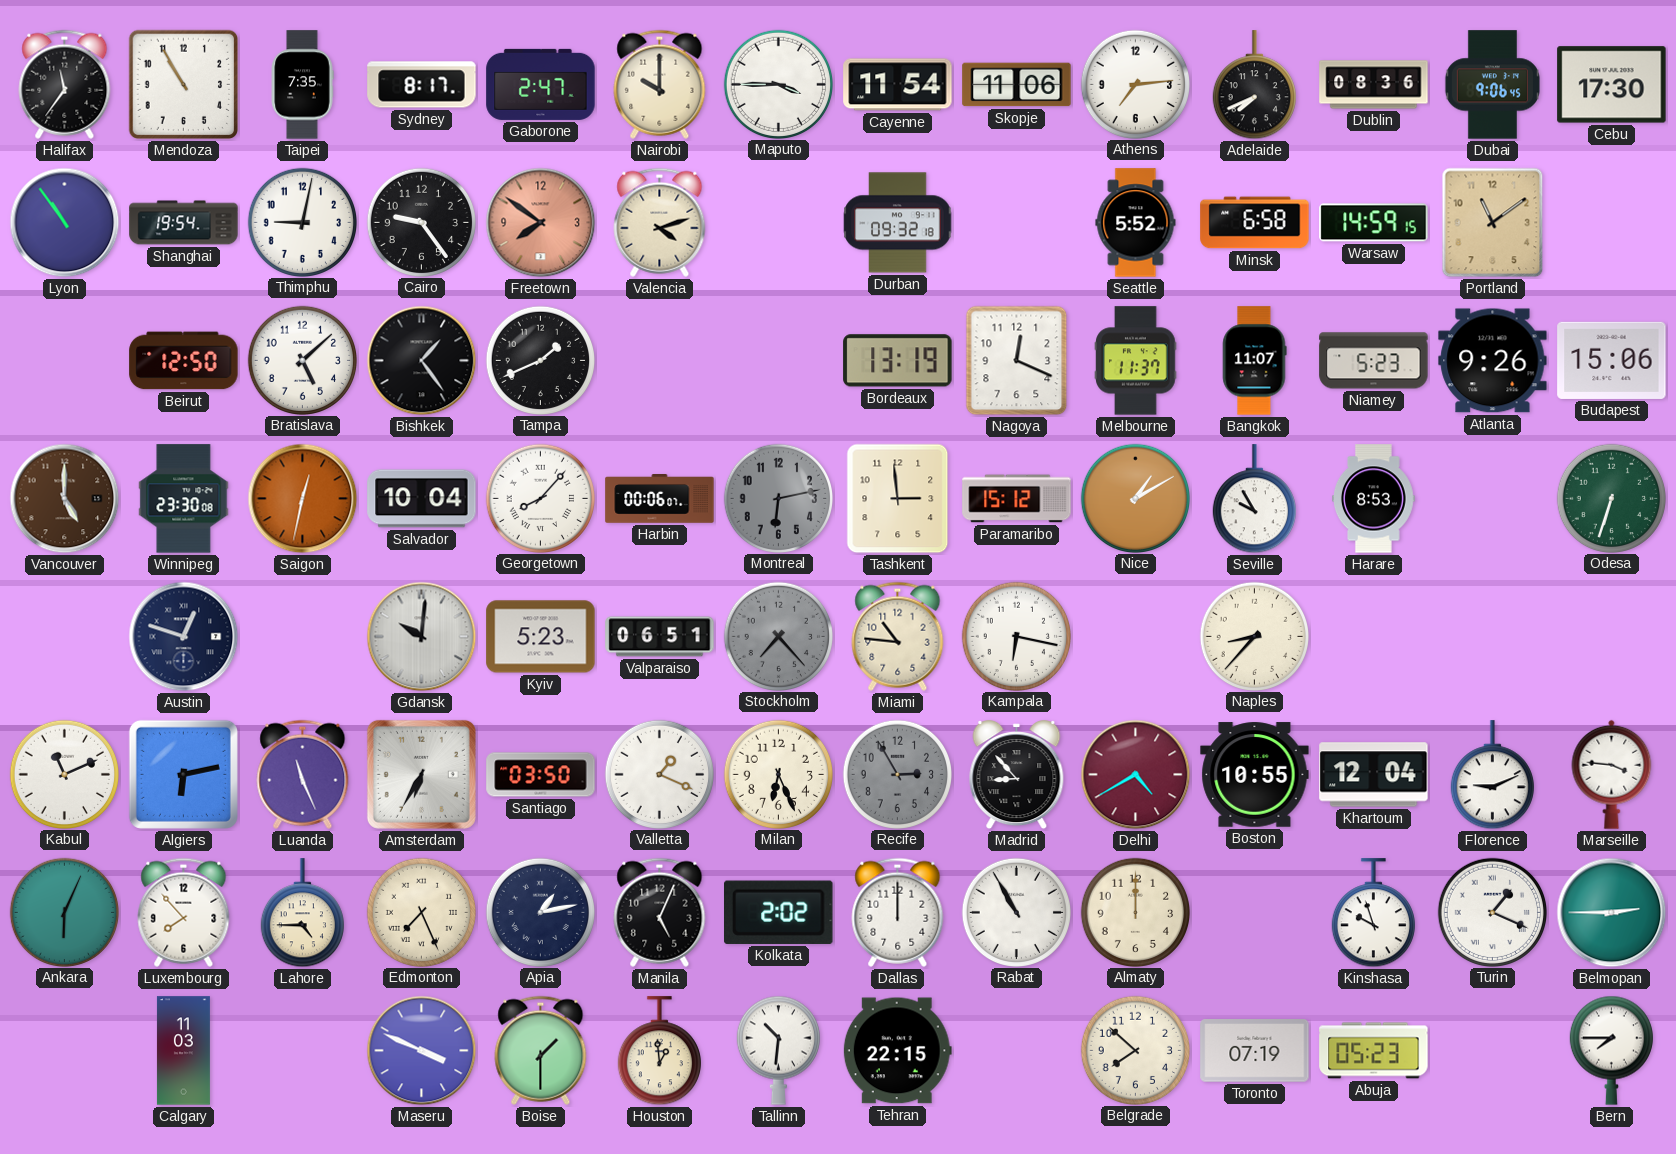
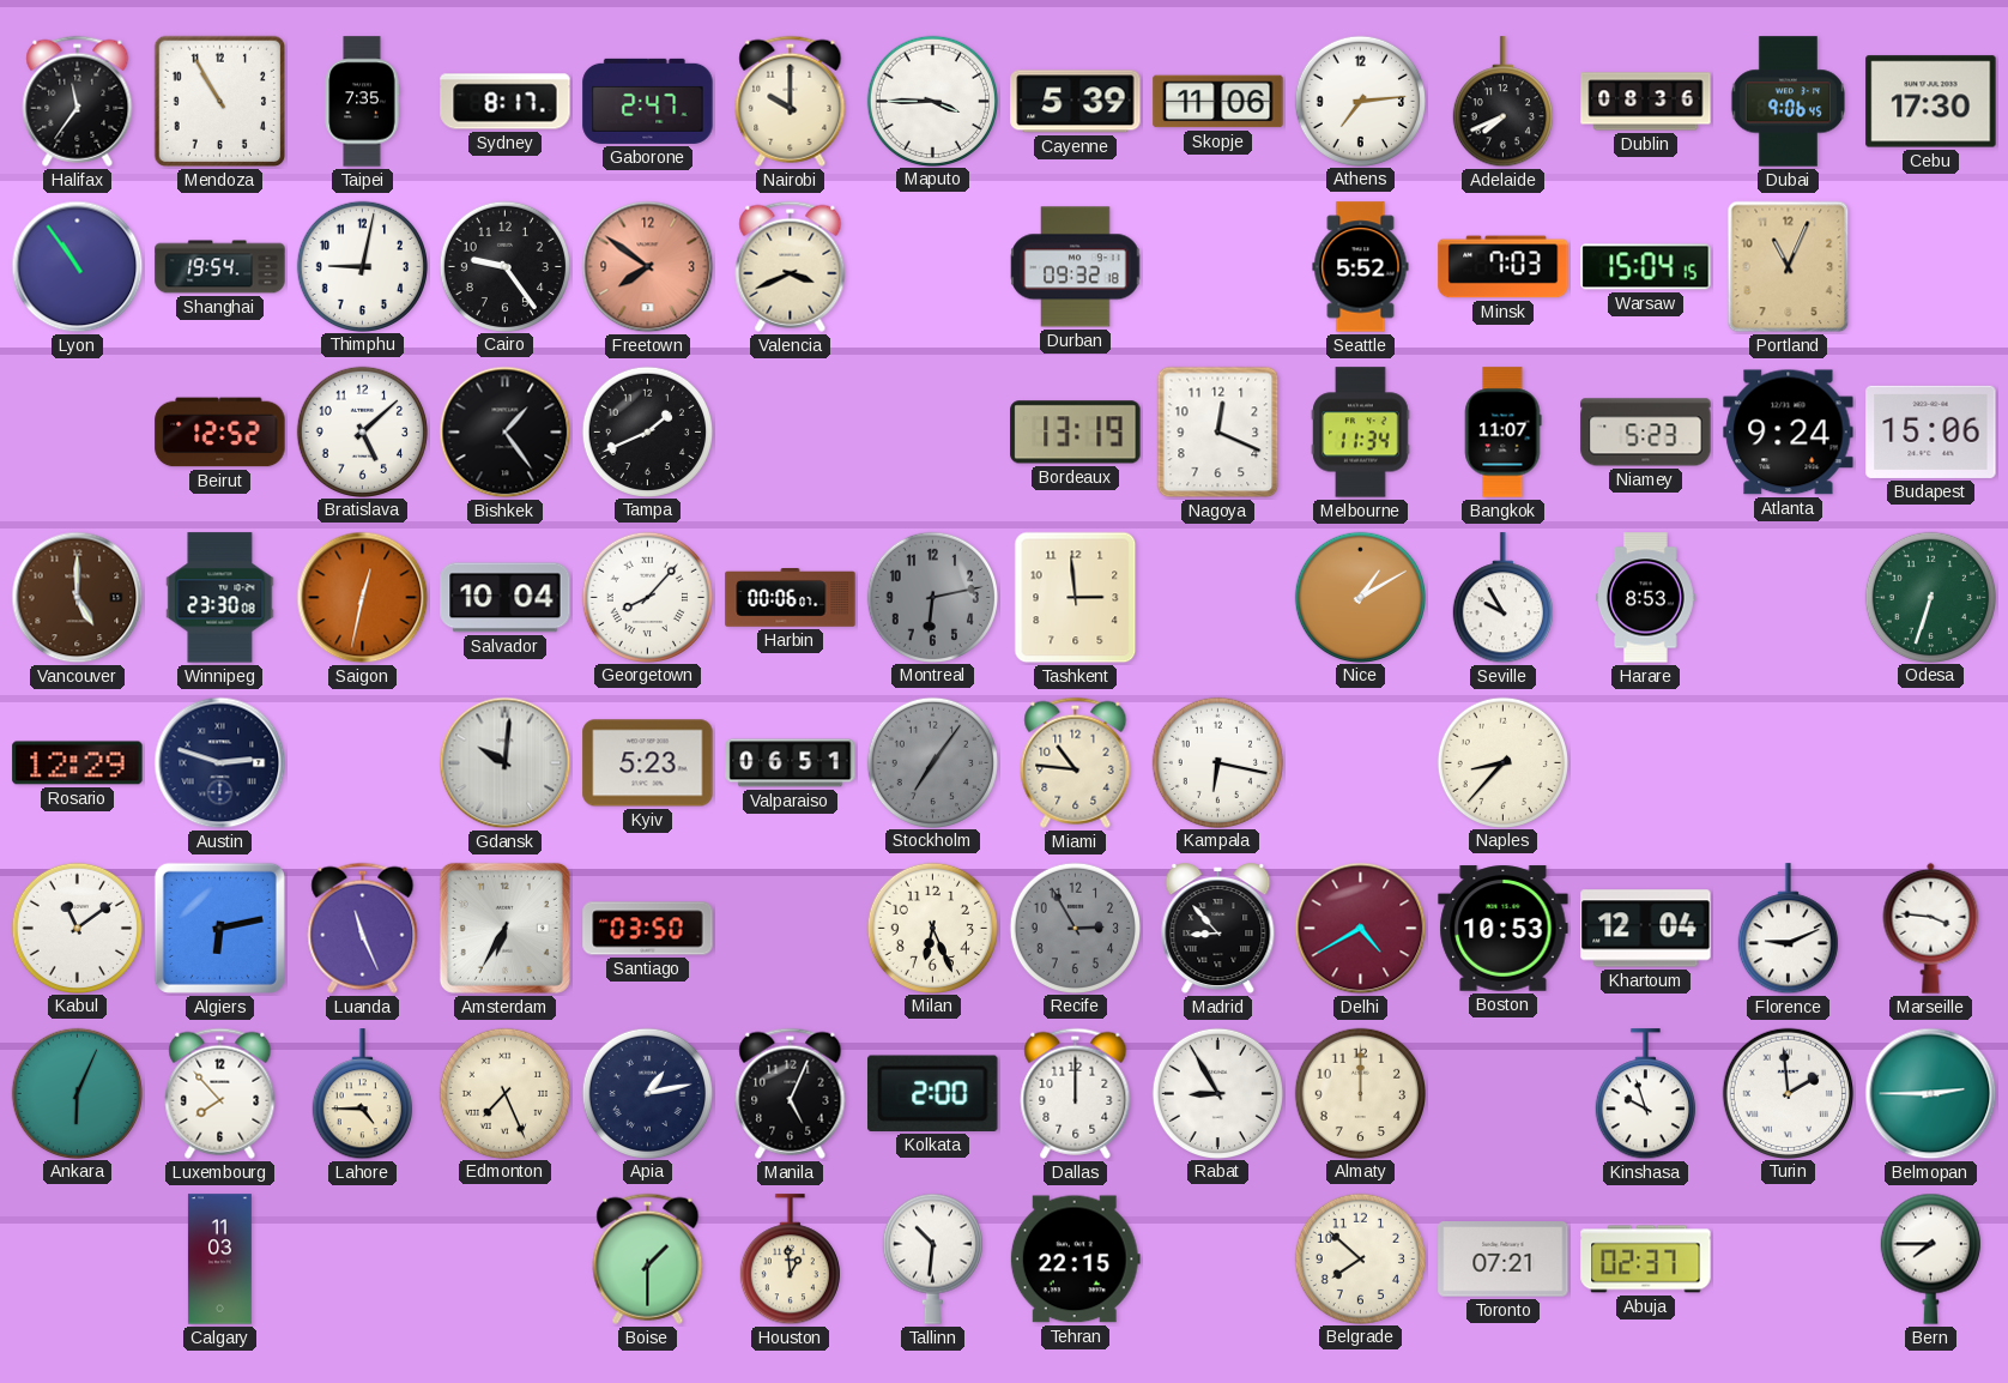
Cayenne: 11:54 -> 5:39 (1076, 102)
Valencia: 4:12 -> 3:41 (791, 266)
Minsk: 6:58 -> 7:03 (1504, 267)
Warsaw: 14:59 -> 15:04 (1646, 267)
Portland: 11:09 -> 11:04 (1789, 267)
Beirut: 12:50 -> 12:52 (220, 433)
Melbourne: 11:37 -> 11:34 (1361, 433)
Atlanta: 9:26 -> 9:24 (1789, 433)
Paramaribo: 15:12 -> none (1017, 499)
Rosario: none -> 12:29 (78, 763)
Austin: 12:48 -> 2:48 (220, 763)
Stockholm: 7:23 -> 7:06 (932, 762)
Kabul: 11:11 -> 11:09 (77, 928)
Valletta: 1:19 -> none (659, 774)
Boston: 10:55 -> 10:53 (1504, 929)
Kolkata: 2:02 -> 2:00 (933, 1093)
Rabat: 10:55 -> 8:55 (1217, 1093)
Turin: 1:19 -> 1:59 (1788, 1093)
Maseru: 3:49 -> none (422, 1051)
Toronto: 07:19 -> 07:21 (1504, 1260)
Abuja: 05:23 -> 02:37 (1646, 1260)
